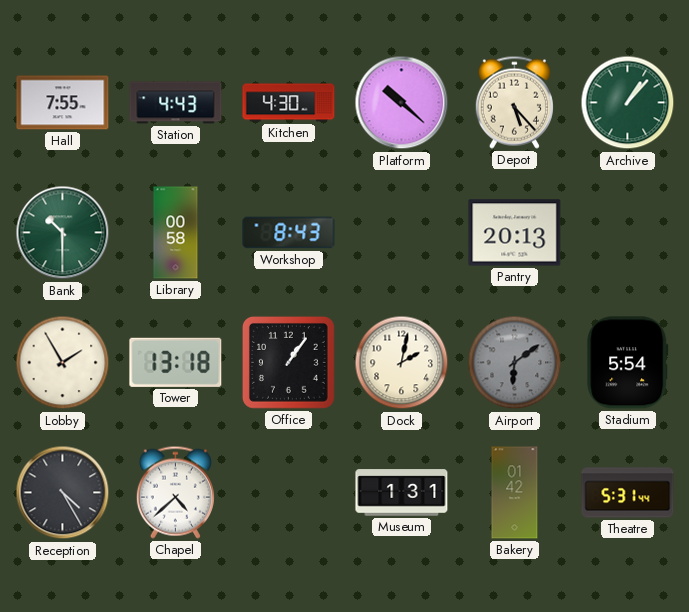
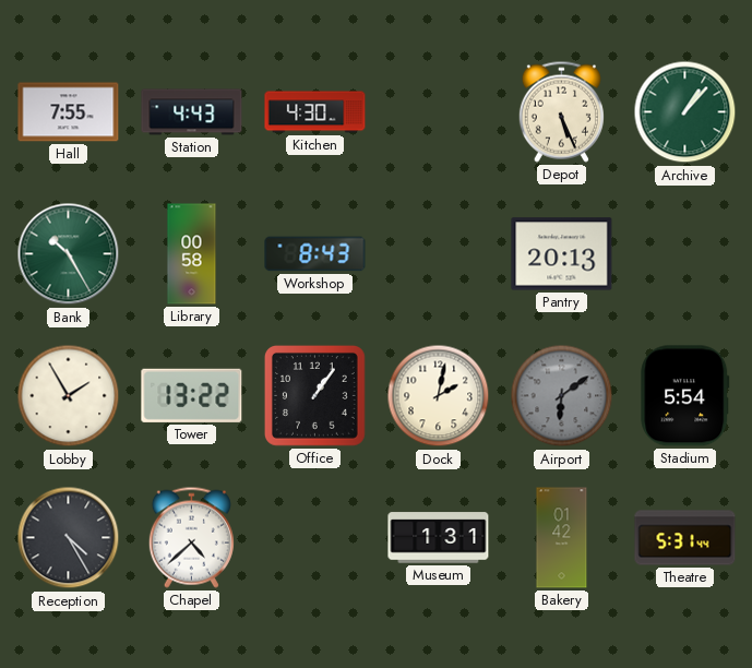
Platform: 10:22 -> none (402, 103)
Depot: 5:23 -> 5:26 (561, 111)
Bank: 10:30 -> 10:25 (69, 254)
Tower: 13:18 -> 13:22 (192, 395)
